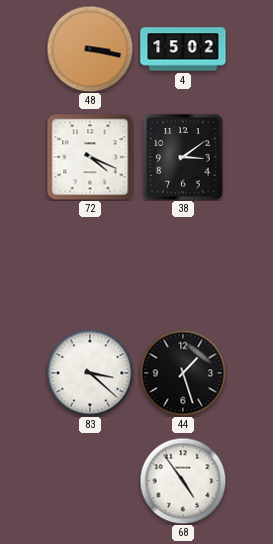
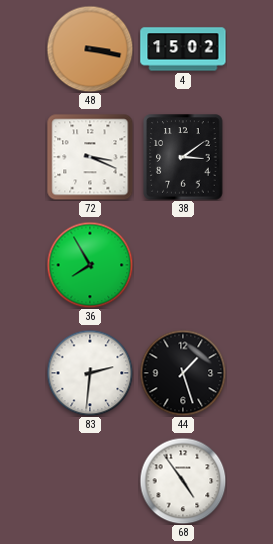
72: 4:19 -> 3:19 (90, 157)
36: none -> 7:55 (90, 265)
83: 3:22 -> 2:31 (90, 373)
